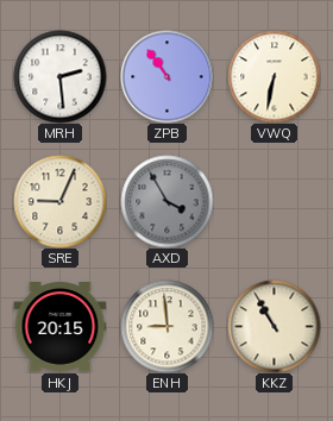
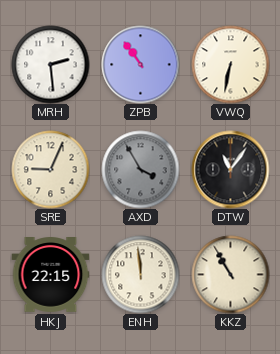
DTW: none -> 11:06 (230, 169)
HKJ: 20:15 -> 22:15 (50, 275)
ENH: 8:59 -> 11:59 (140, 274)
